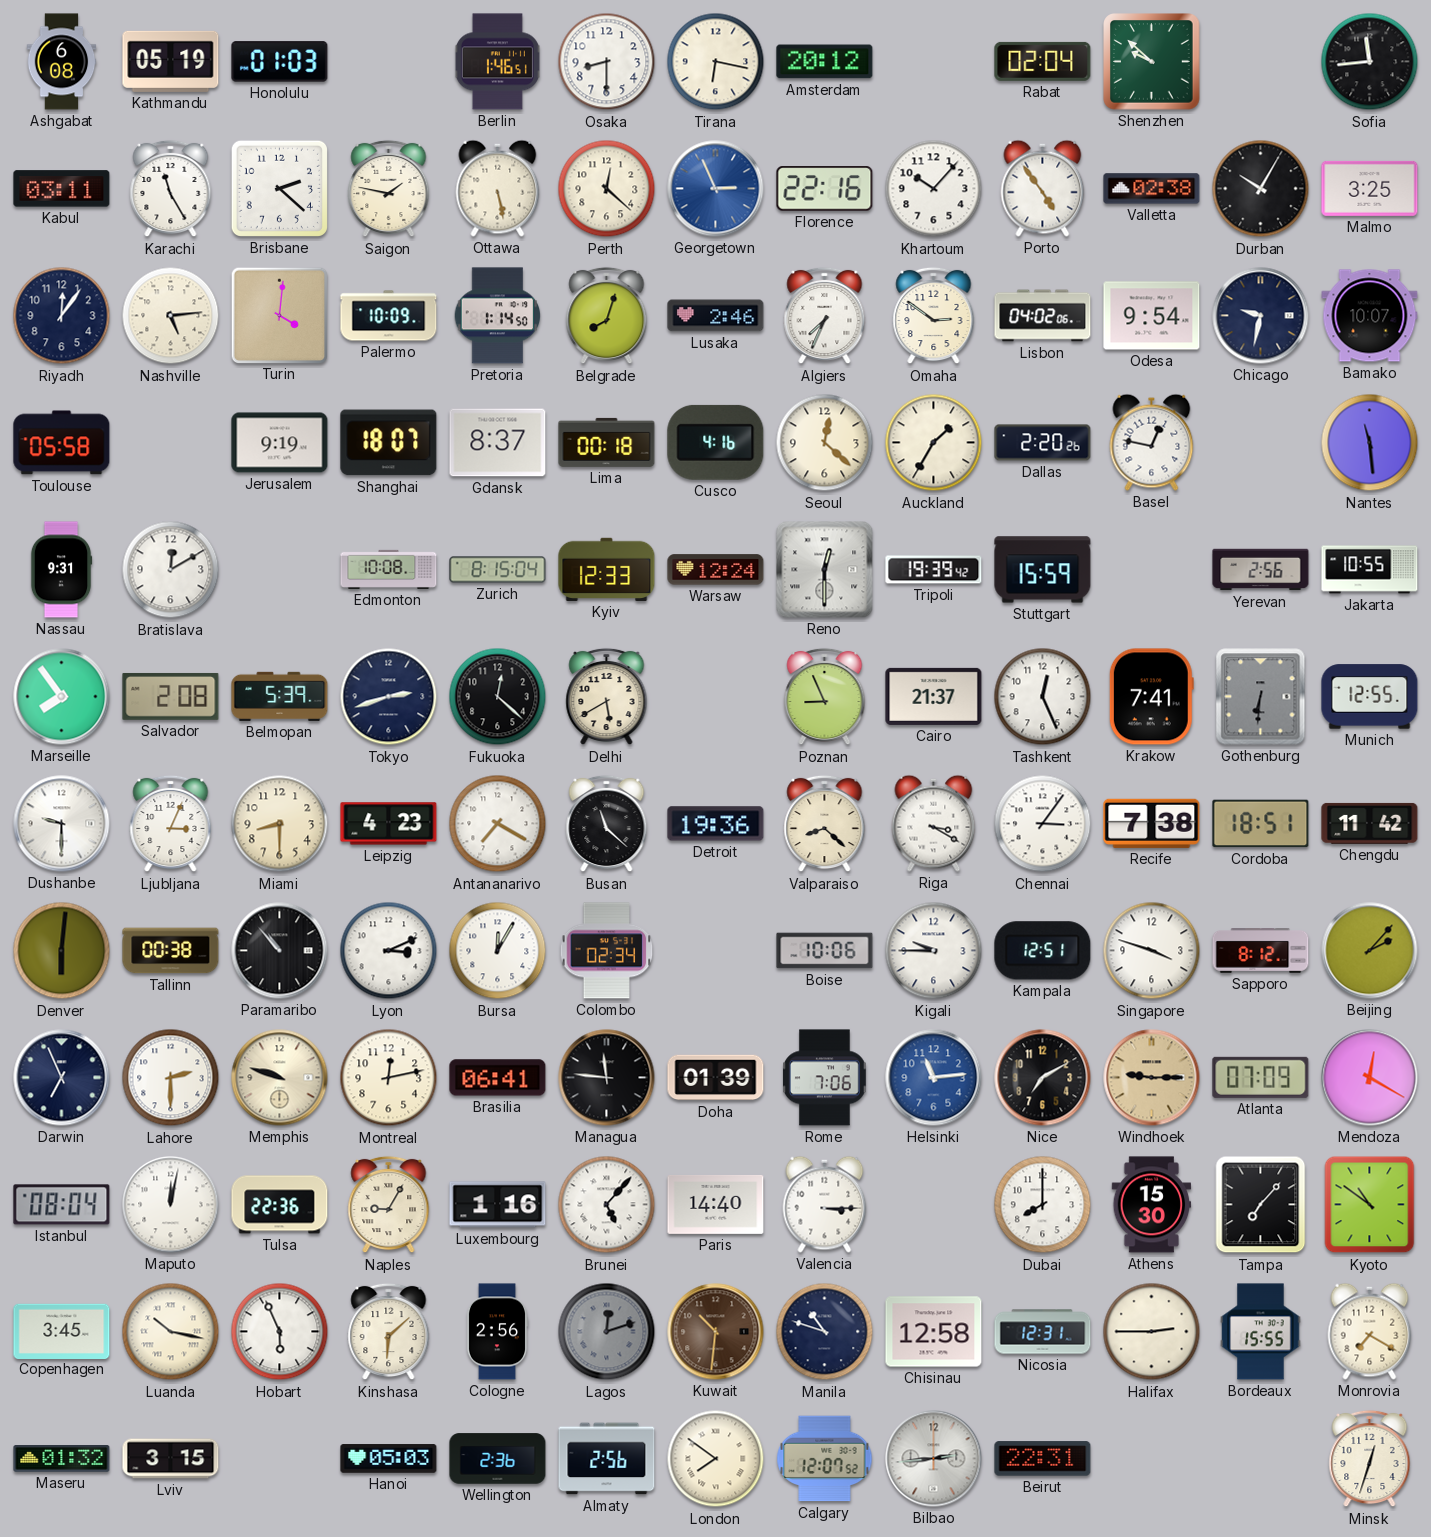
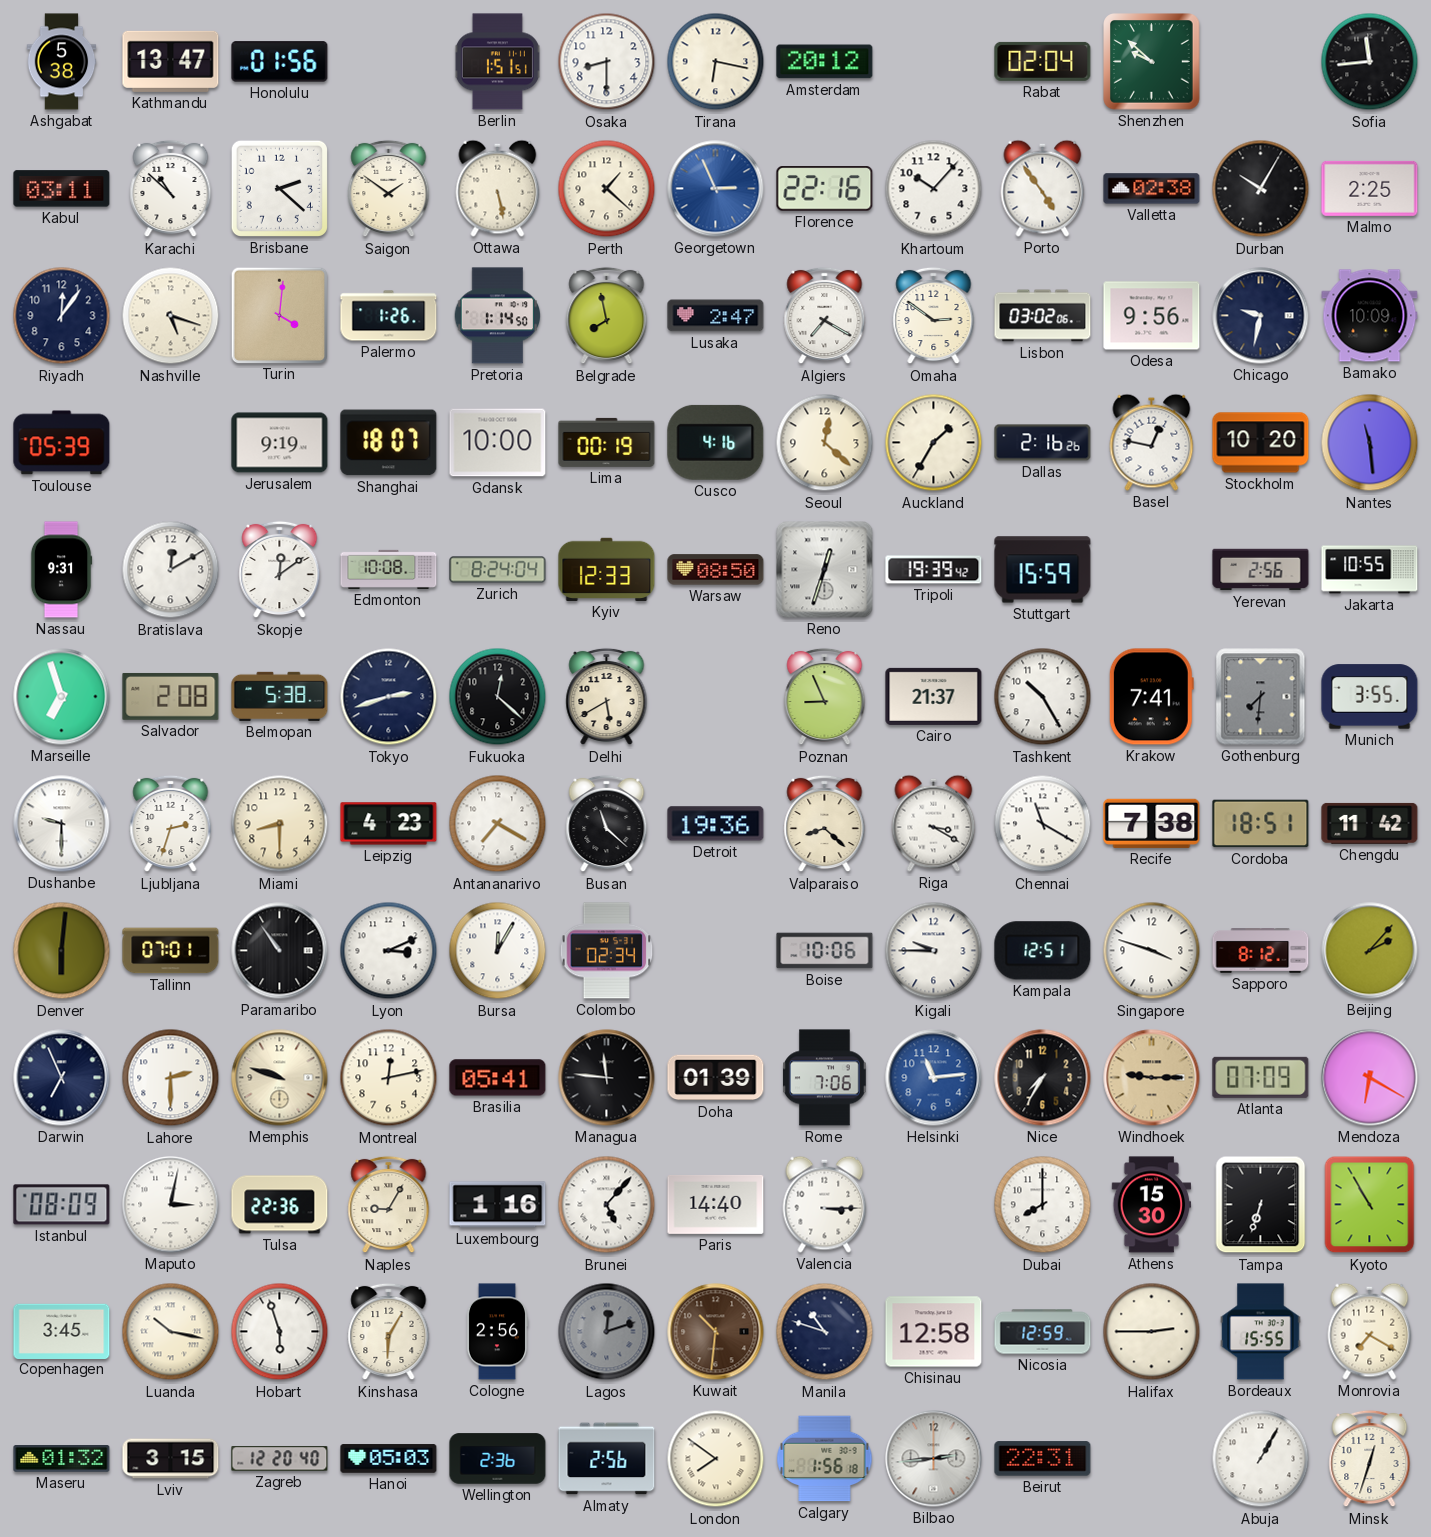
Ashgabat: 6:08 -> 5:38 (62, 62)
Kathmandu: 05:19 -> 13:47 (171, 61)
Honolulu: 01:03 -> 01:56 (280, 62)
Berlin: 1:46 -> 1:51 (497, 62)
Karachi: 11:25 -> 10:52 (171, 189)
Saigon: 1:47 -> 1:51 (389, 189)
Perth: 12:22 -> 1:22 (607, 189)
Malmo: 3:25 -> 2:25 (1370, 188)
Nashville: 5:14 -> 5:18 (171, 316)
Palermo: 10:09 -> 1:26 (389, 316)
Belgrade: 8:03 -> 7:58 (607, 316)
Lusaka: 2:46 -> 2:47 (716, 316)
Algiers: 7:34 -> 7:20 (825, 316)
Lisbon: 04:02 -> 03:02 (1043, 316)
Odesa: 9:54 -> 9:56 (1152, 316)
Bamako: 10:07 -> 10:09 (1370, 316)
Toulouse: 05:58 -> 05:39 (62, 443)
Gdansk: 8:37 -> 10:00 (498, 443)
Lima: 00:18 -> 00:19 (607, 442)
Dallas: 2:20 -> 2:16 (1043, 443)
Stockholm: none -> 10:20 (1261, 443)
Skopje: none -> 12:09 (280, 570)
Zurich: 8:15 -> 8:24 (498, 570)
Warsaw: 12:24 -> 08:50 (716, 570)
Reno: 12:30 -> 12:33 (825, 570)
Marseille: 7:54 -> 6:57 (62, 697)
Belmopan: 5:39 -> 5:38 (280, 696)
Tashkent: 12:26 -> 10:25 (1043, 697)
Gothenburg: 6:31 -> 7:31 (1261, 697)
Munich: 12:55 -> 3:55 (1370, 697)
Ljubljana: 3:04 -> 2:33 (171, 824)
Chennai: 3:06 -> 11:20 (1043, 824)
Tallinn: 00:38 -> 07:01 (171, 951)
Paramaribo: 10:53 -> 10:54 (280, 951)
Brasilia: 06:41 -> 05:41 (498, 1078)
Nice: 7:10 -> 7:35 (1043, 1078)
Mendoza: 12:20 -> 6:20 (1370, 1078)
Istanbul: 08:04 -> 08:09 (62, 1205)
Maputo: 12:02 -> 3:02 (171, 1205)
Tampa: 7:07 -> 6:33 (1261, 1205)
Kyoto: 10:51 -> 10:55 (1370, 1205)
Hobart: 5:56 -> 5:57 (280, 1332)
Kinshasa: 6:08 -> 6:05 (389, 1332)
Nicosia: 12:31 -> 12:59 (1043, 1332)
Zagreb: none -> 12:20 (280, 1459)
Calgary: 12:07 -> 1:56 (825, 1459)
Abuja: none -> 1:05 (1261, 1459)
